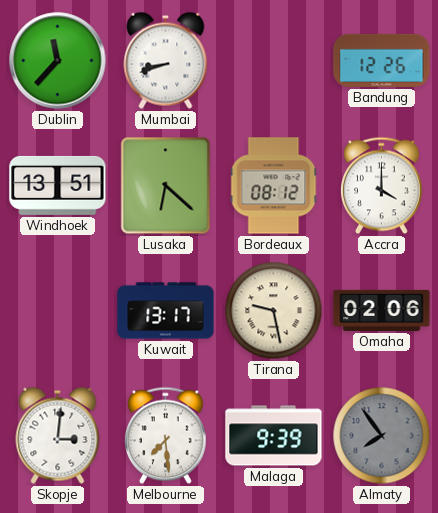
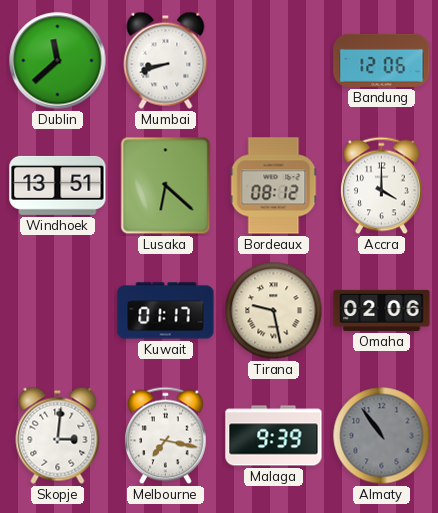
Dublin: 11:37 -> 11:38 (58, 61)
Bandung: 12:26 -> 12:06 (382, 60)
Kuwait: 13:17 -> 01:17 (166, 311)
Melbourne: 7:29 -> 7:17 (166, 436)
Almaty: 7:54 -> 10:54 (382, 436)
